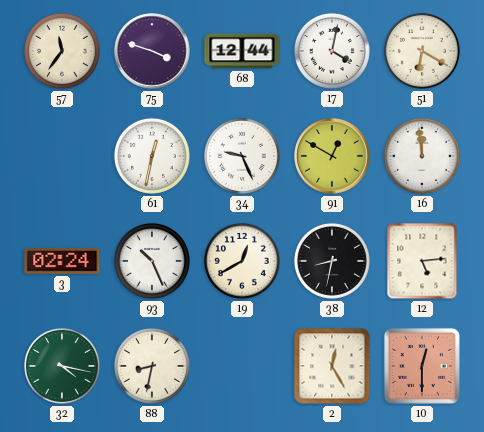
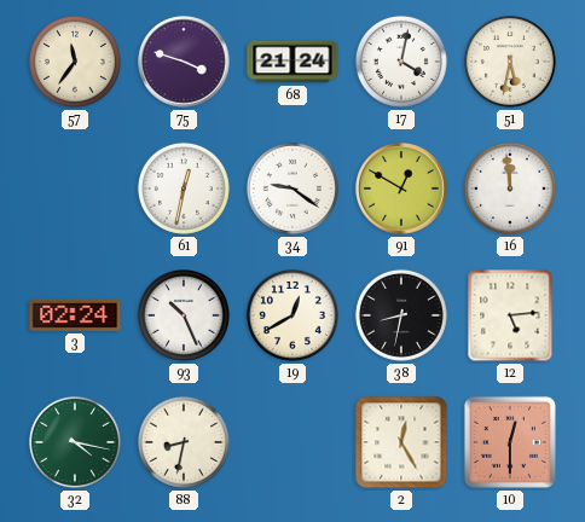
68: 12:44 -> 21:24 (292, 62)
51: 6:20 -> 5:32 (510, 62)
34: 9:26 -> 9:21 (292, 188)
